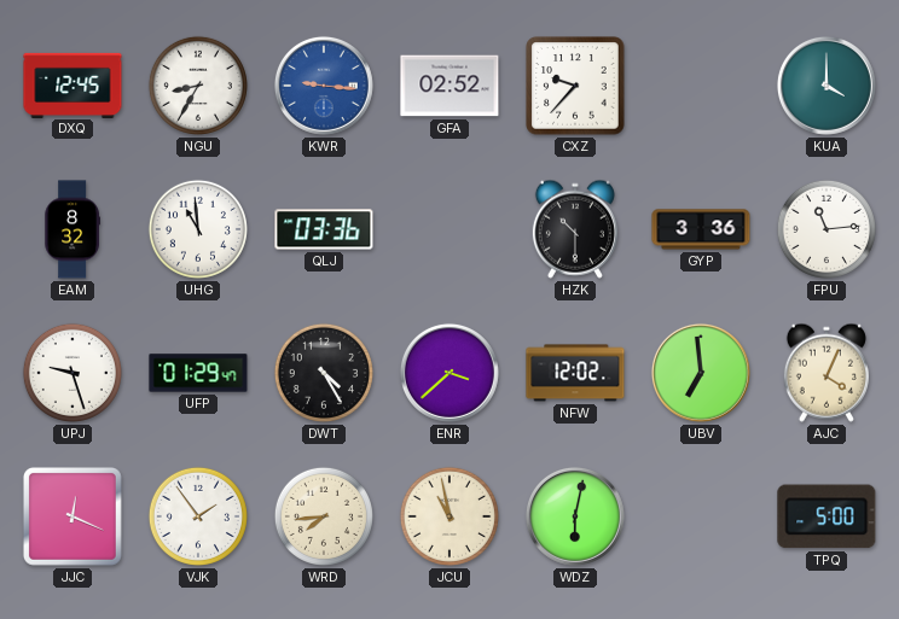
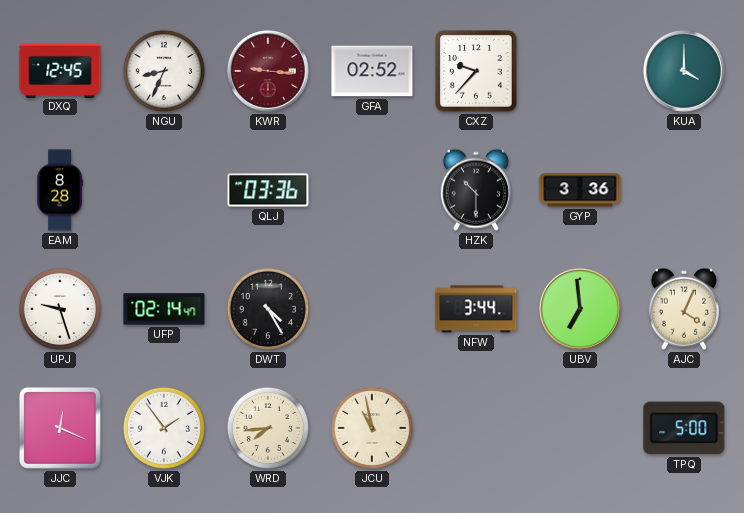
NGU: 8:35 -> 8:34 (164, 71)
KWR dial: blue -> burgundy (268, 71)
EAM: 8:32 -> 8:28 (60, 190)
UHG: 10:59 -> none (198, 229)
FPU: 11:14 -> none (826, 229)
UFP: 01:29 -> 02:14 (164, 309)
ENR: 3:38 -> none (449, 373)
NFW: 12:02 -> 3:44 (476, 309)
WDZ: 6:02 -> none (575, 516)
